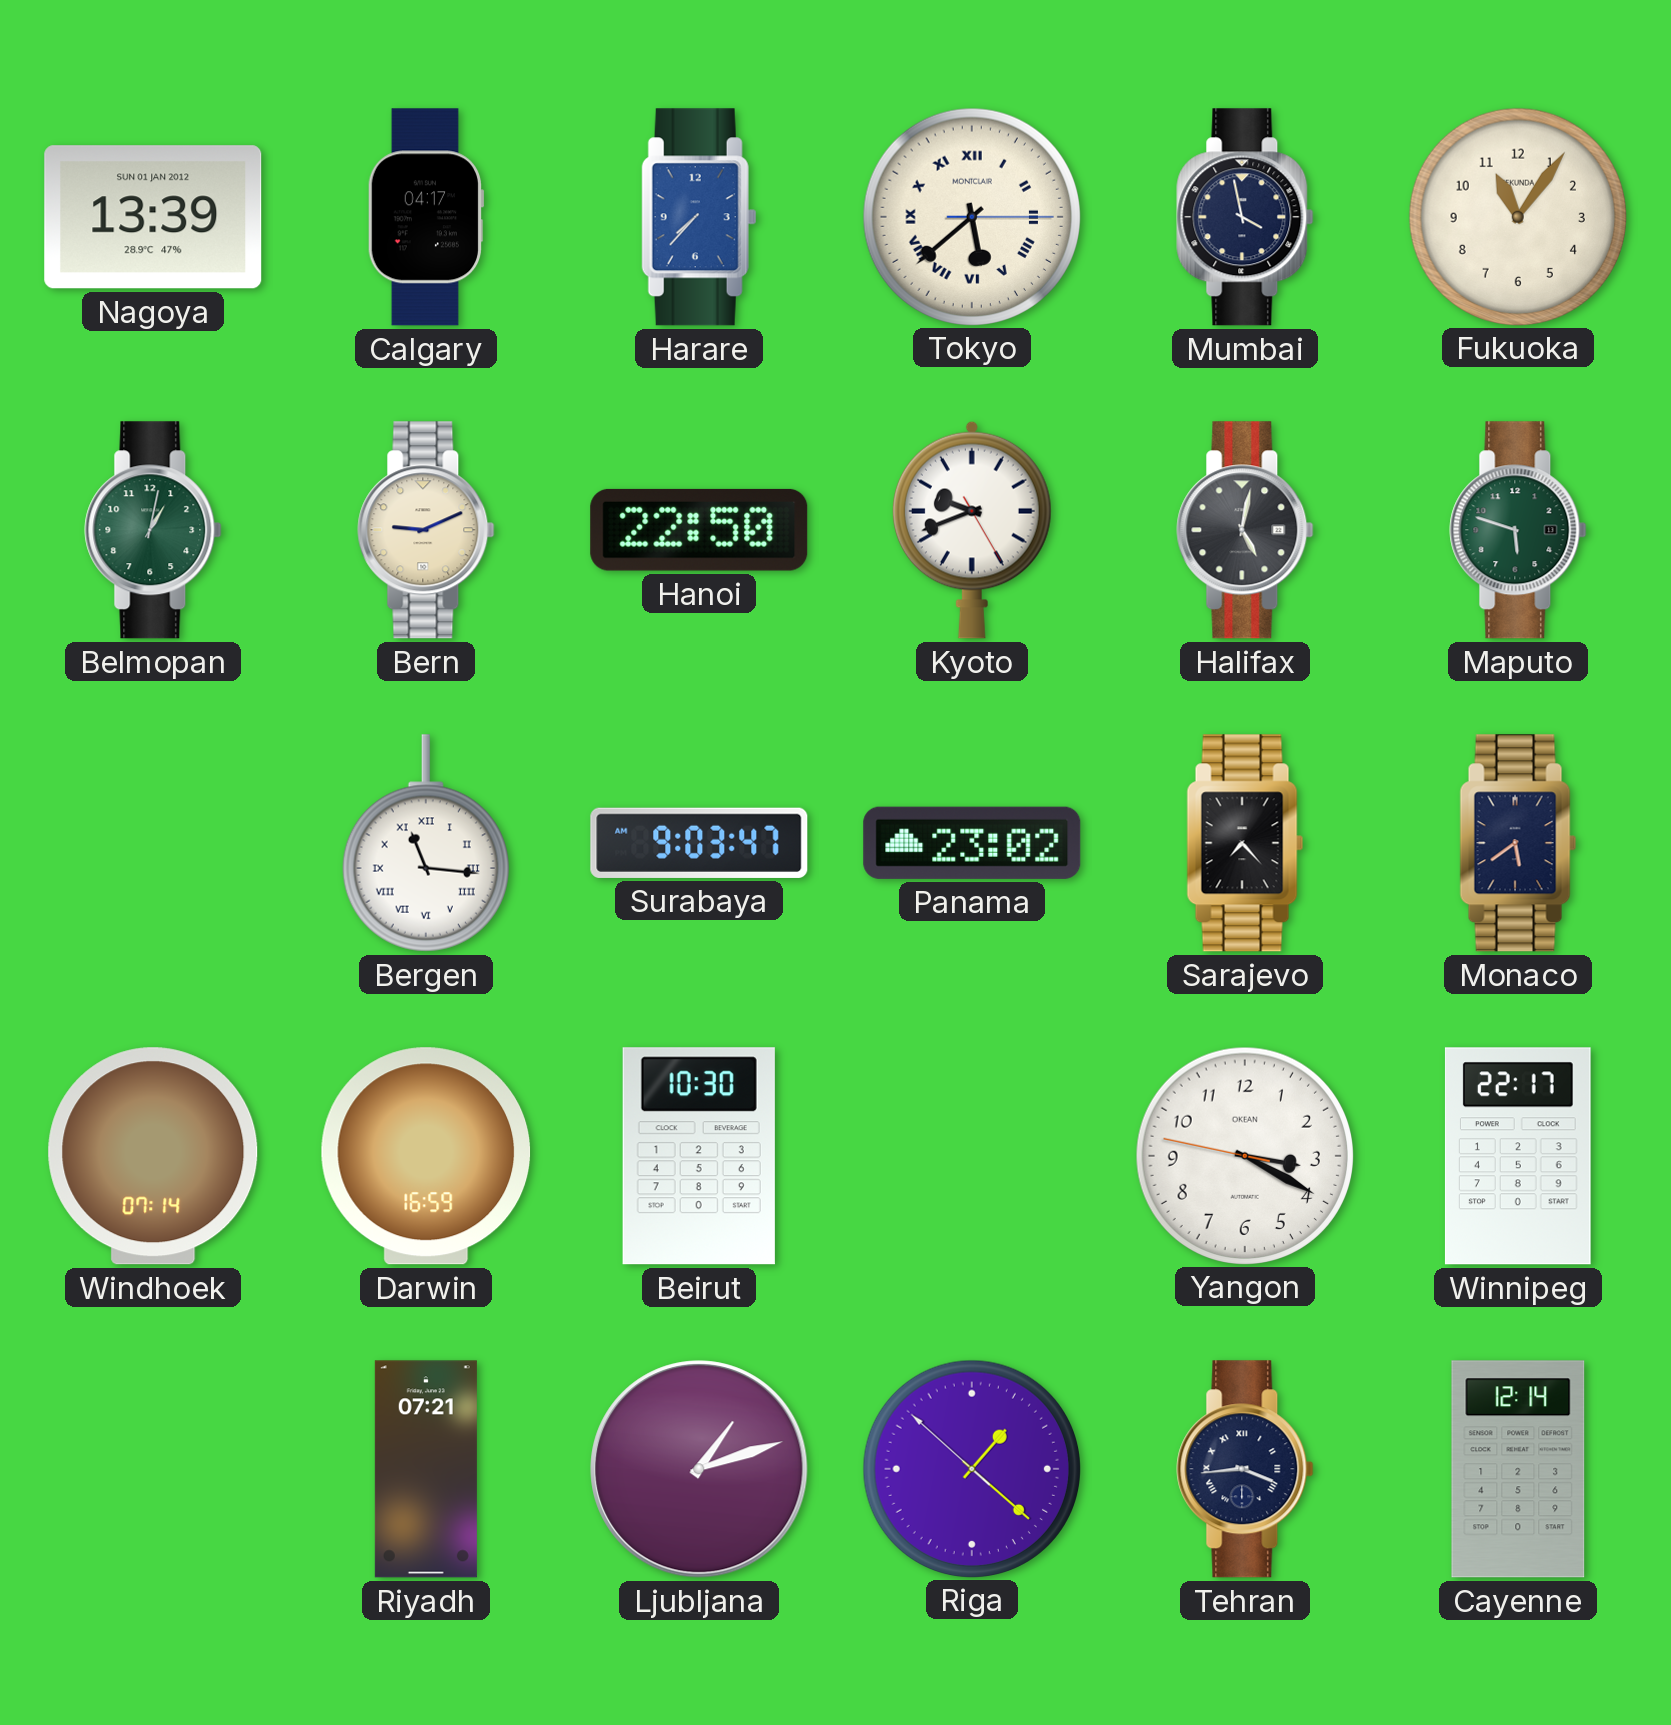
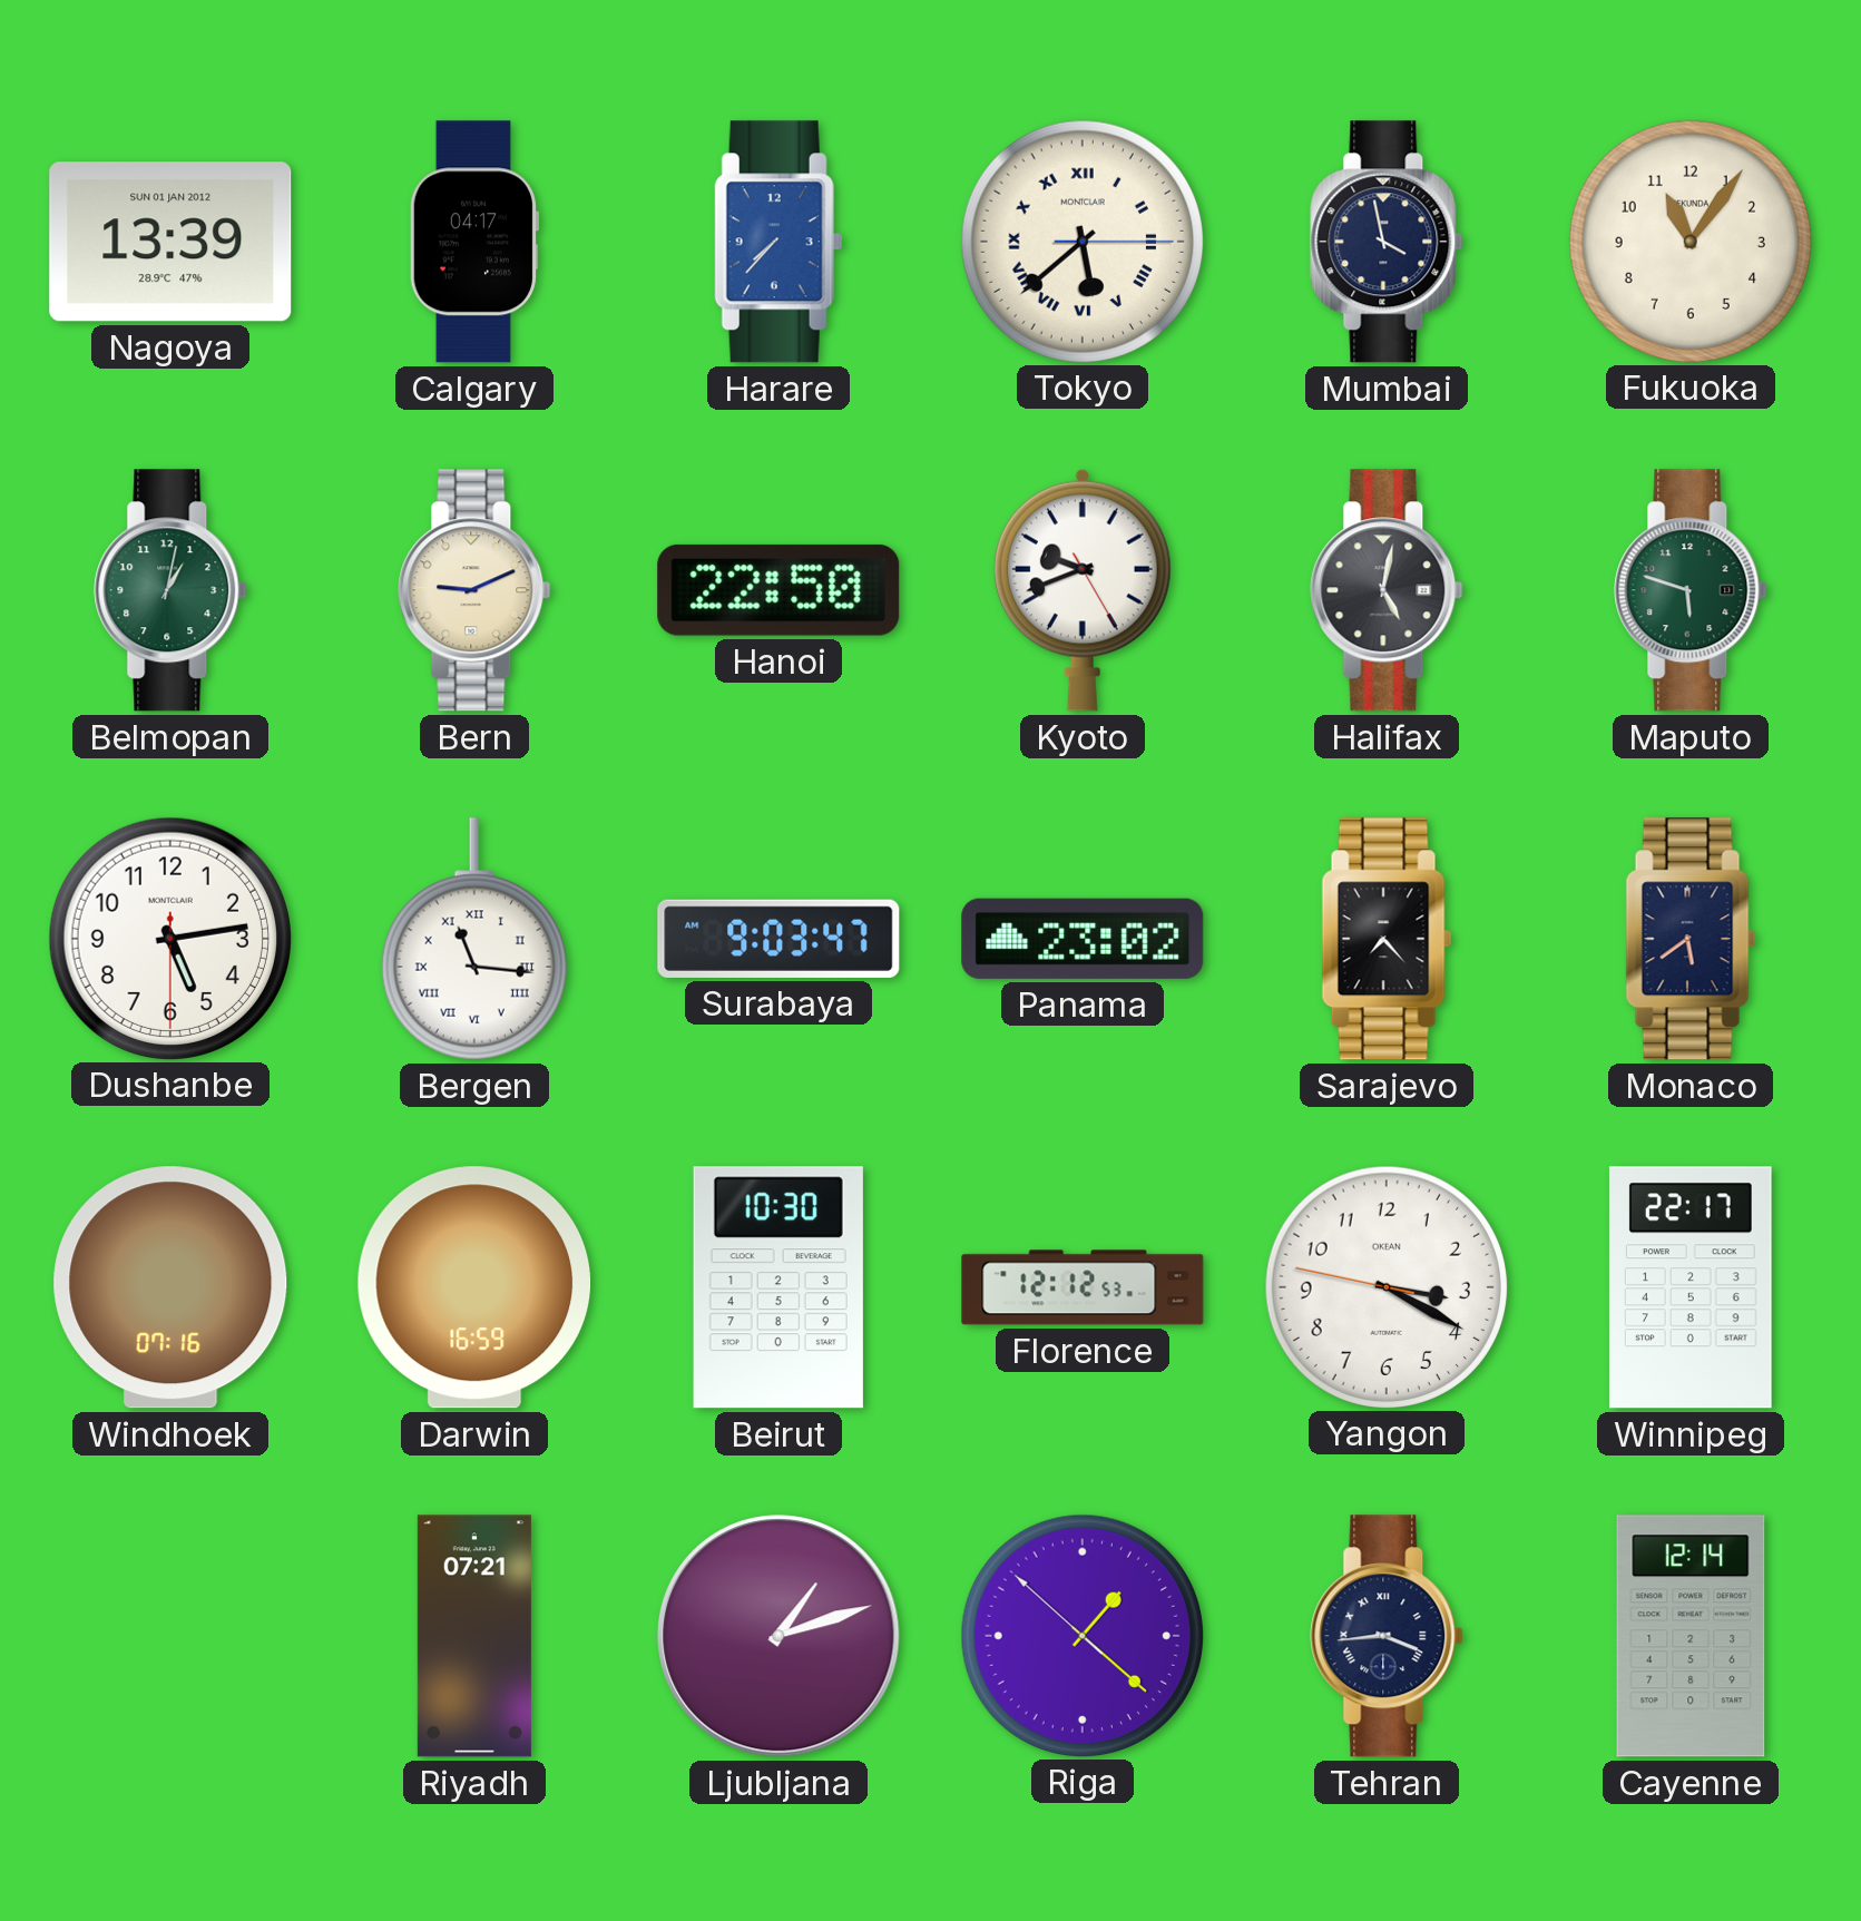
Dushanbe: none -> 5:13 (169, 938)
Windhoek: 07:14 -> 07:16 (170, 1287)
Florence: none -> 12:12 (1083, 1287)
